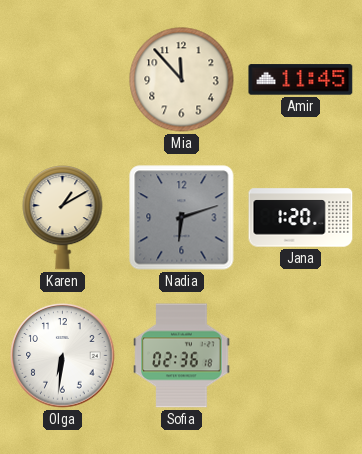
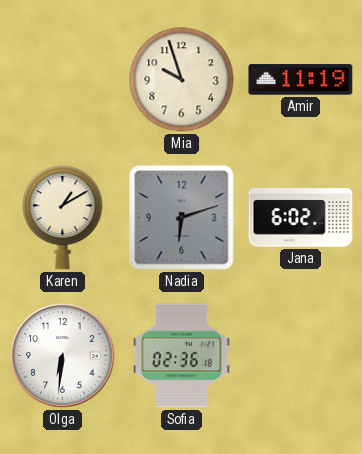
Mia: 11:53 -> 9:57 (182, 80)
Amir: 11:45 -> 11:19 (301, 80)
Jana: 1:20 -> 6:02 (301, 218)
